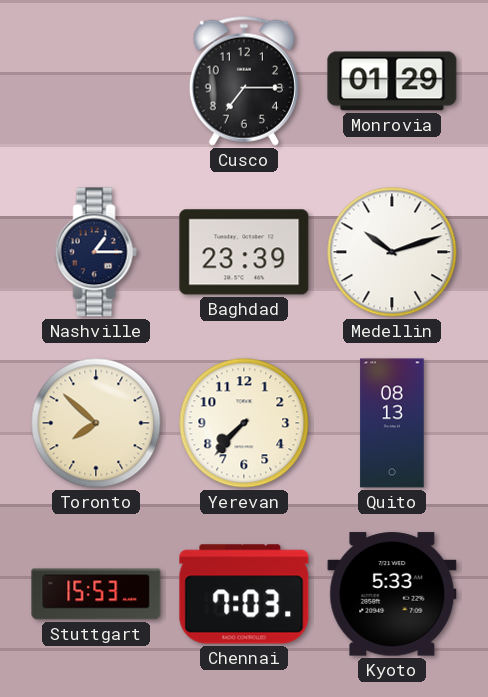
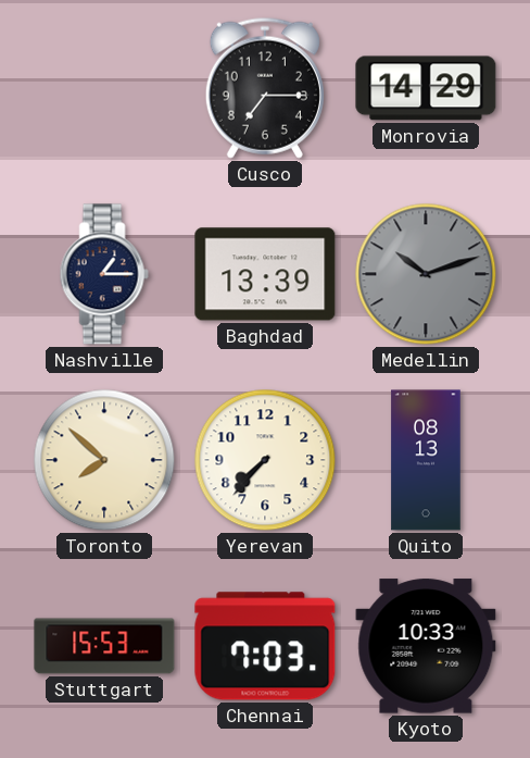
Monrovia: 01:29 -> 14:29 (426, 88)
Baghdad: 23:39 -> 13:39 (265, 274)
Medellin dial: white -> grey (426, 274)
Kyoto: 5:33 -> 10:33 (426, 646)
